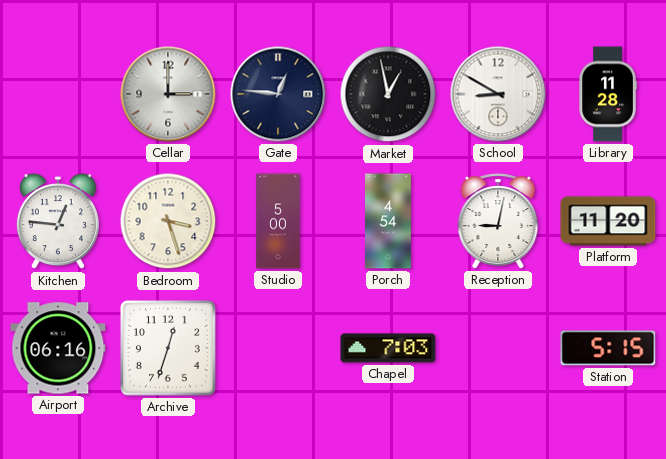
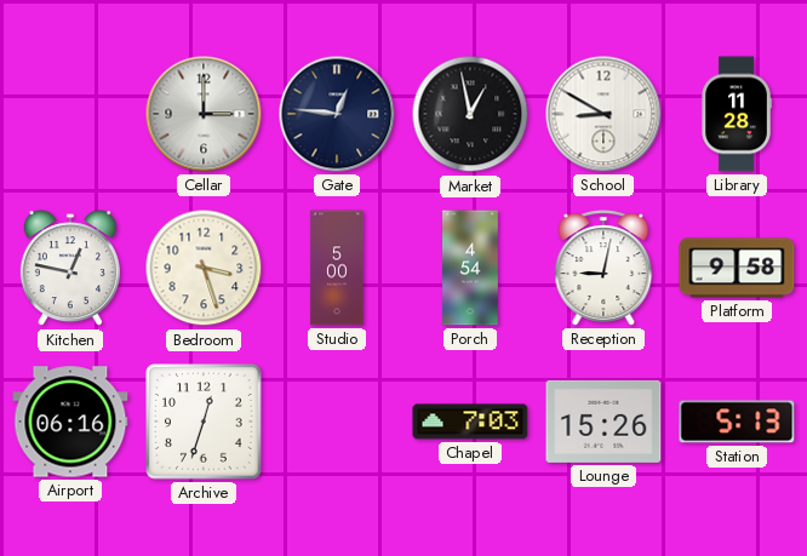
Kitchen: 12:46 -> 12:47 (70, 269)
Platform: 11:20 -> 9:58 (737, 268)
Lounge: none -> 15:26 (603, 422)
Station: 5:15 -> 5:13 (737, 422)
